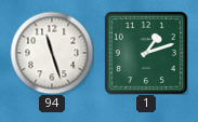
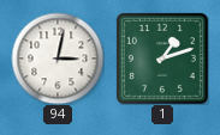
94: 11:27 -> 3:02 (58, 59)
